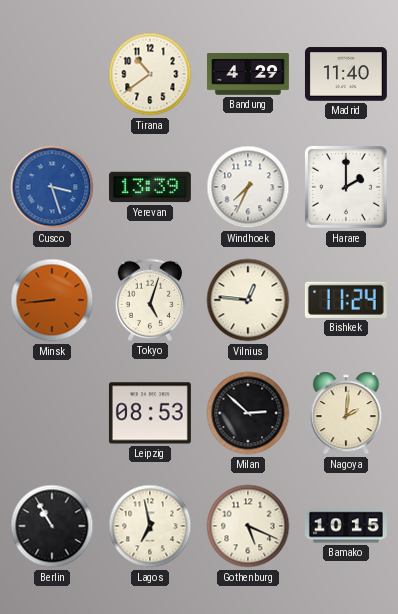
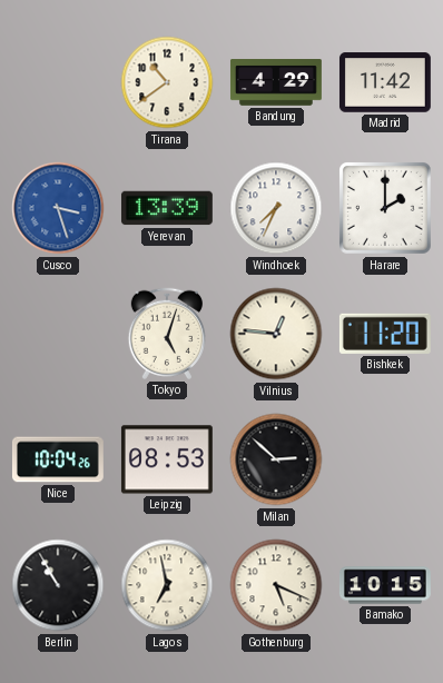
Madrid: 11:40 -> 11:42 (385, 82)
Minsk: 8:44 -> none (52, 300)
Bishkek: 11:24 -> 11:20 (385, 334)
Nice: none -> 10:04 (58, 459)
Nagoya: 2:01 -> none (346, 413)
